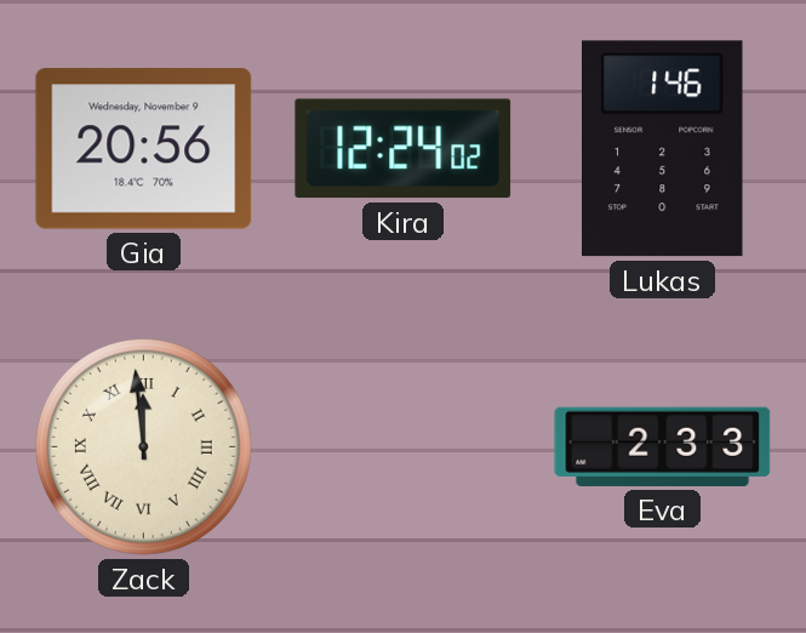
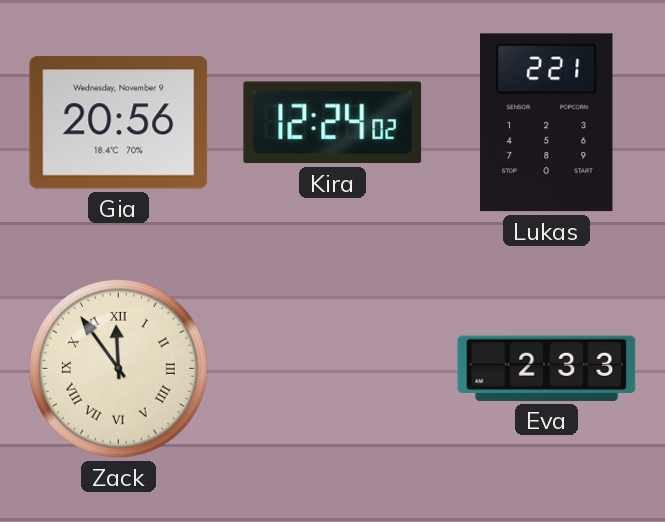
Lukas: 1:46 -> 2:21 (547, 123)
Zack: 11:59 -> 11:54 (118, 368)
